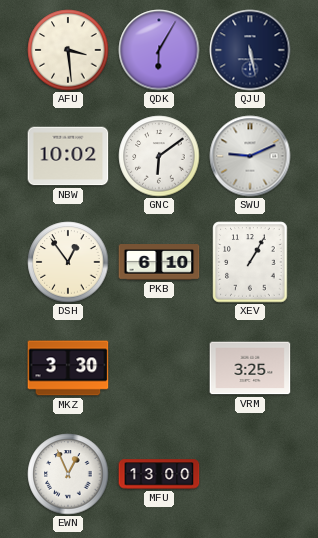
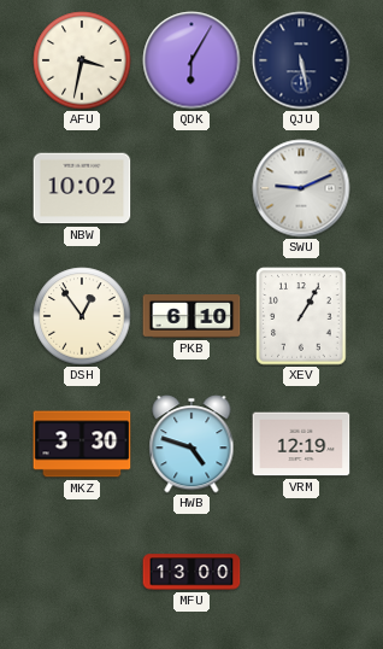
AFU: 3:29 -> 3:32 (82, 60)
GNC: 6:09 -> none (159, 156)
HWB: none -> 4:48 (191, 444)
VRM: 3:25 -> 12:19 (301, 444)
EWN: 12:56 -> none (68, 474)
